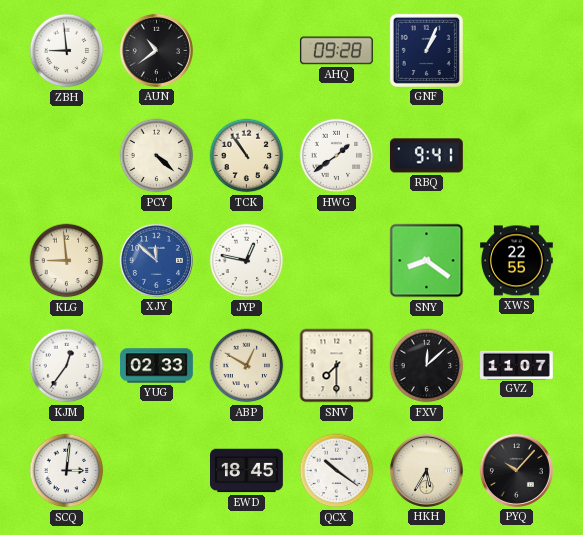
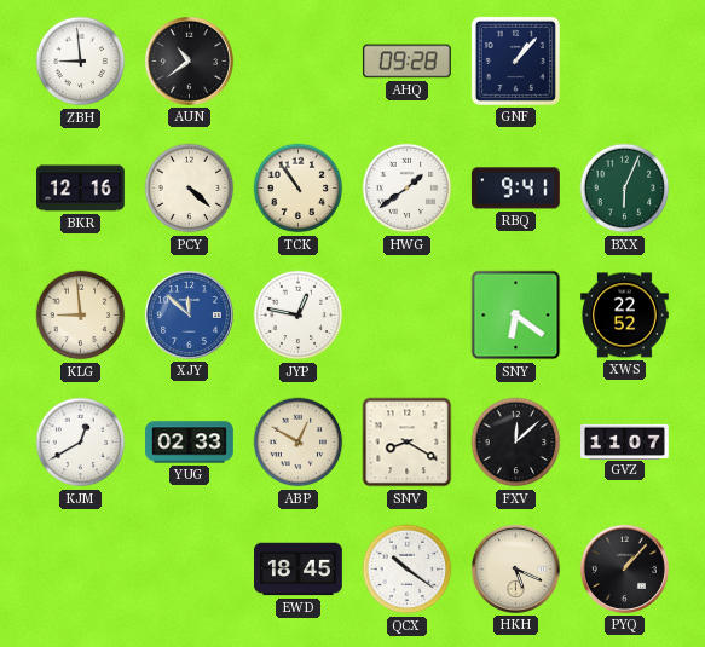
GNF: 1:04 -> 1:07 (515, 60)
BKR: none -> 12:16 (81, 189)
BXX: none -> 6:04 (625, 189)
SNY: 8:21 -> 6:21 (516, 316)
XWS: 22:55 -> 22:52 (625, 316)
KJM: 12:36 -> 12:40 (81, 443)
SNV: 7:30 -> 8:20 (408, 443)
SCQ: 3:01 -> none (67, 471)
HKH: 5:35 -> 5:19 (515, 568)
PYQ: 10:07 -> 1:07 (624, 568)
